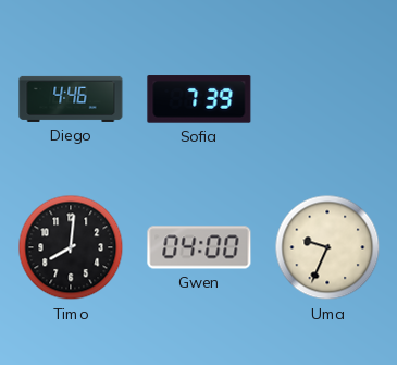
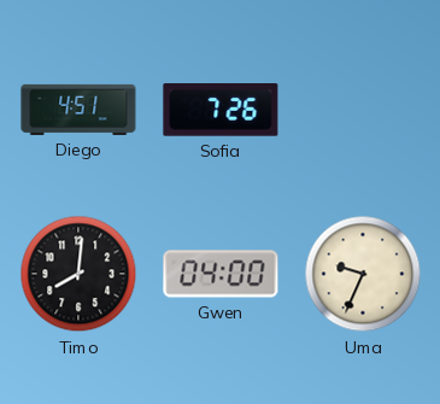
Diego: 4:46 -> 4:51 (78, 110)
Sofia: 7:39 -> 7:26 (221, 110)
